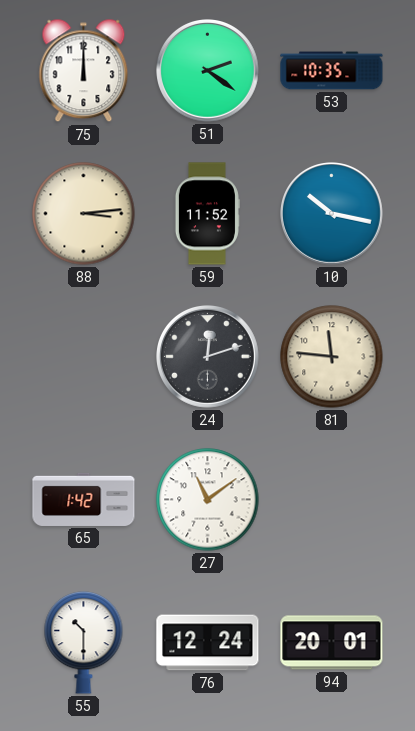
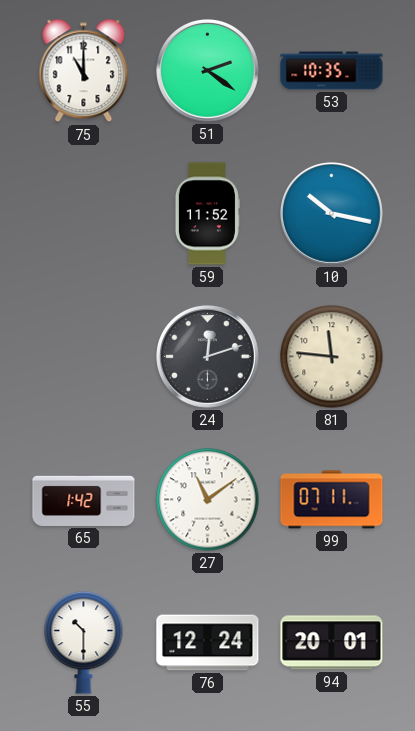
75: 12:00 -> 11:00 (84, 71)
88: 3:14 -> none (84, 214)
99: none -> 07:11 (332, 500)
